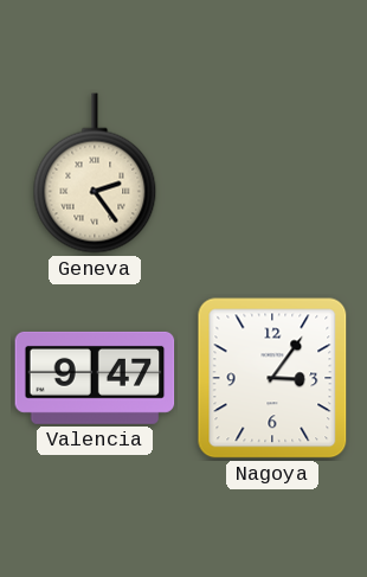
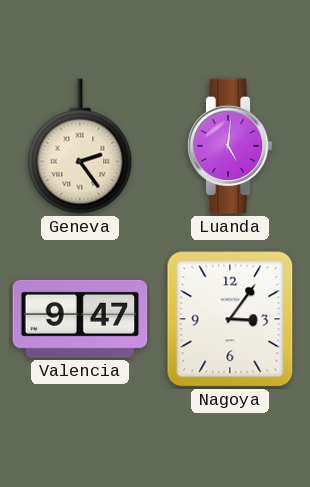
Luanda: none -> 5:01 (230, 146)
